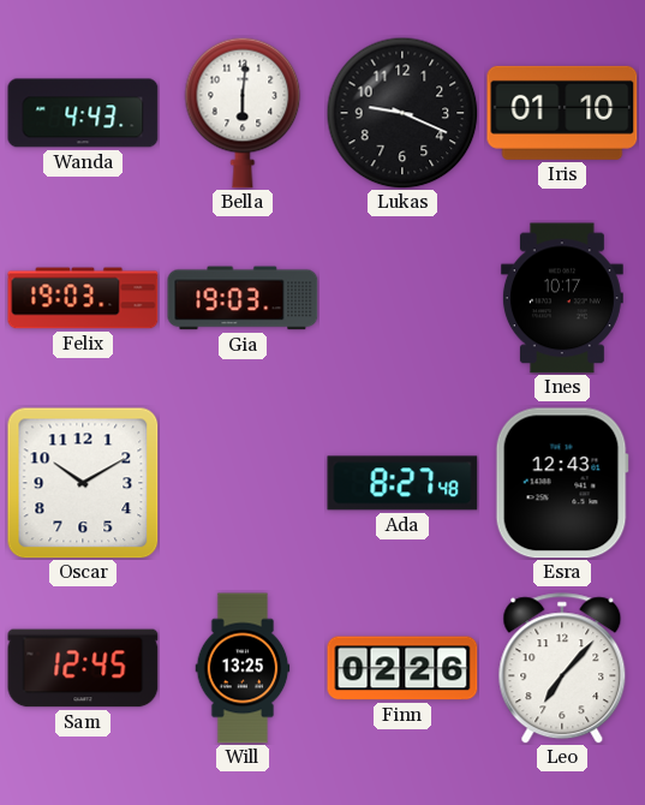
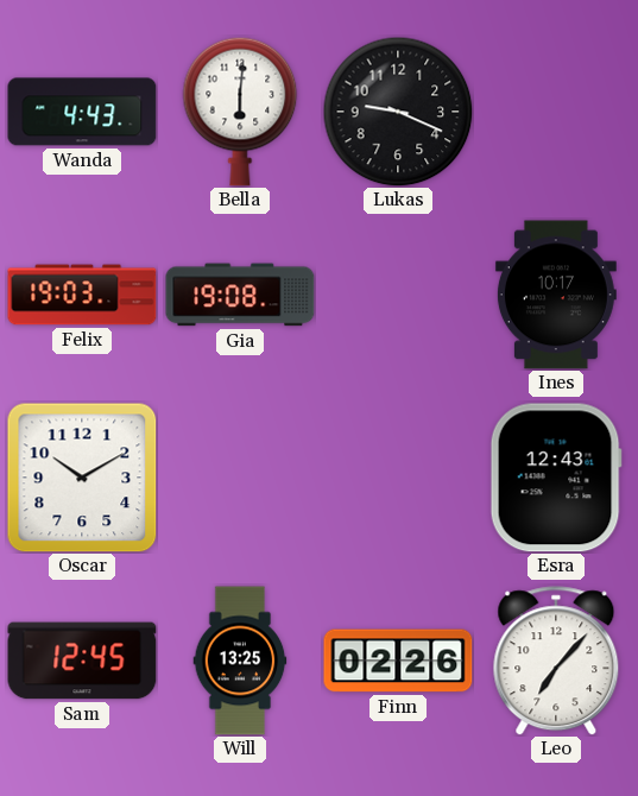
Iris: 01:10 -> none (562, 113)
Gia: 19:03 -> 19:08 (240, 295)
Ada: 8:27 -> none (402, 483)
